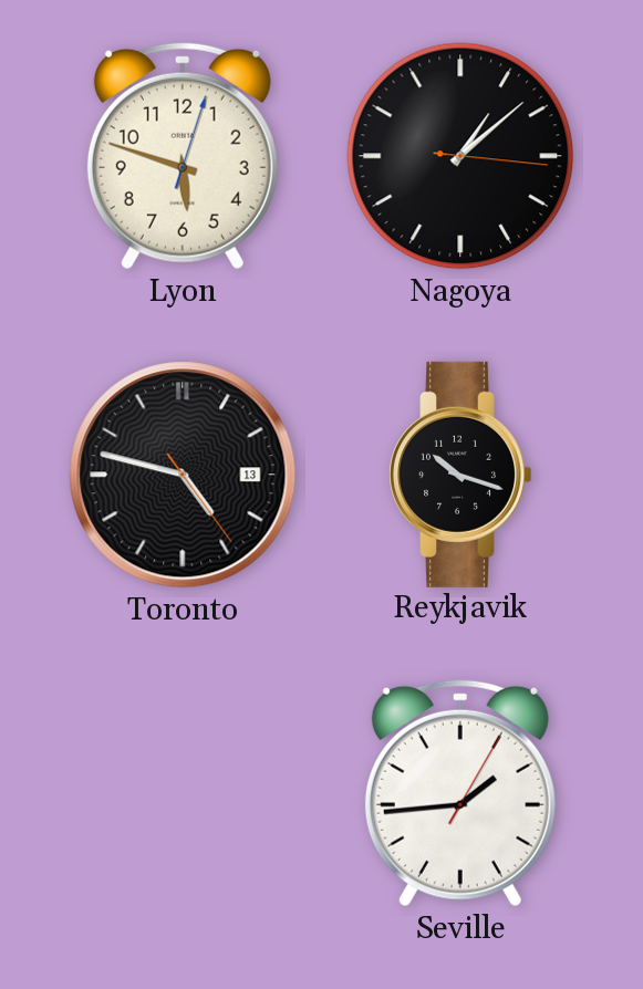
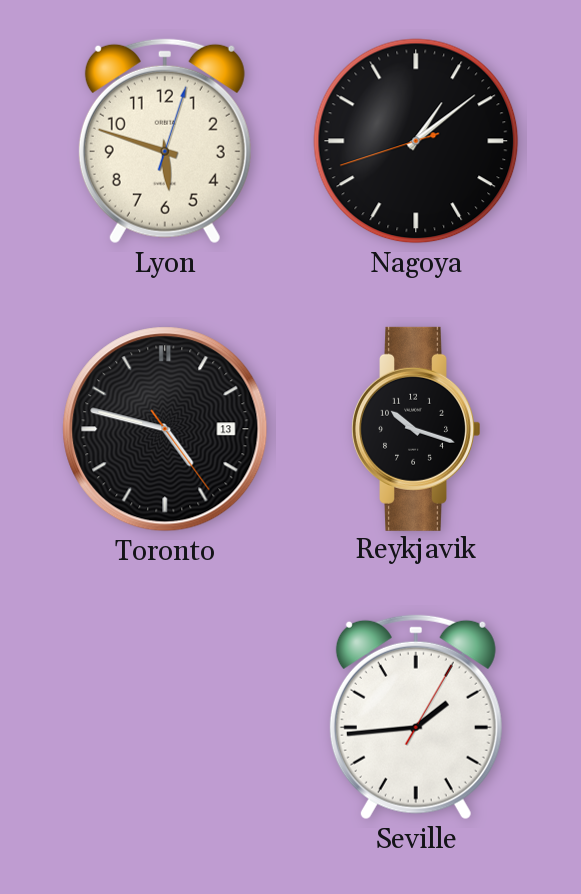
Nagoya: 1:08:16 -> 1:08:42 (416, 141)
